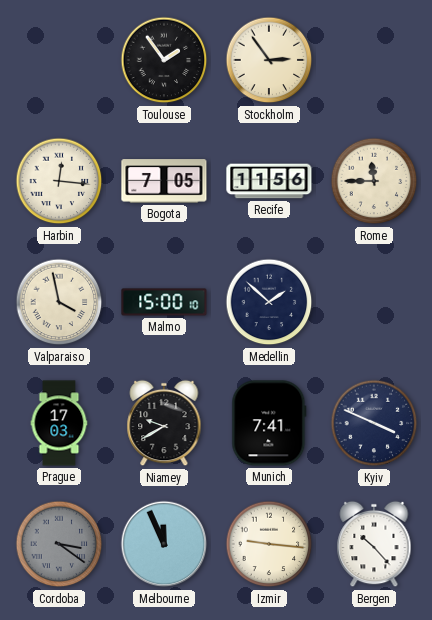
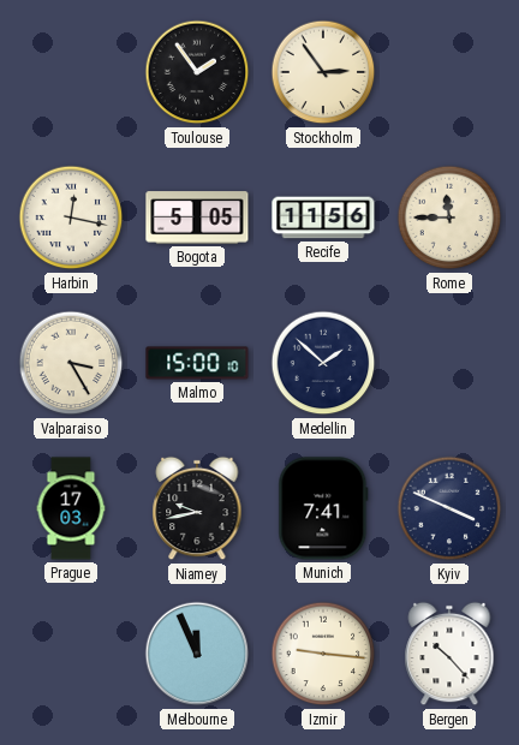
Harbin: 12:16 -> 12:17 (71, 217)
Bogota: 7:05 -> 5:05 (197, 217)
Valparaiso: 3:58 -> 3:25 (71, 363)
Niamey: 9:40 -> 9:43 (197, 508)
Cordoba: 3:21 -> none (59, 544)
